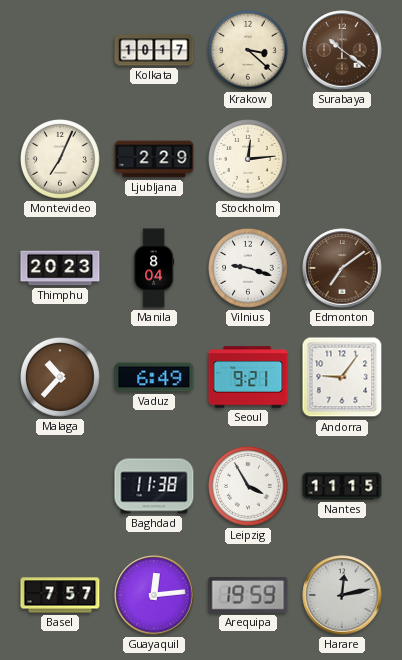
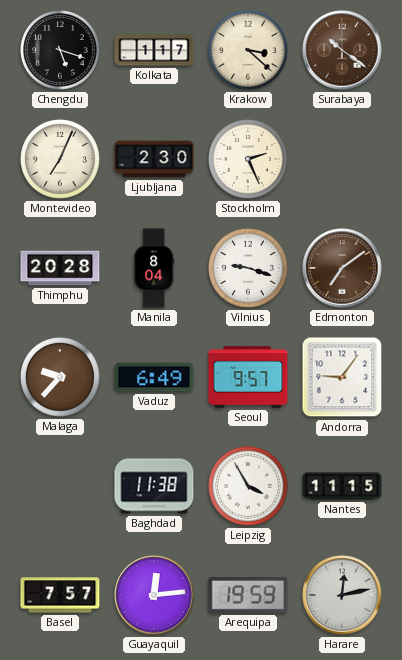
Chengdu: none -> 5:18 (61, 51)
Kolkata: 10:17 -> 1:17 (154, 50)
Ljubljana: 2:29 -> 2:30 (154, 159)
Stockholm: 12:14 -> 2:26 (249, 160)
Thimphu: 20:23 -> 20:28 (60, 268)
Malaga: 10:37 -> 9:37 (61, 378)
Seoul: 9:21 -> 9:57 (248, 377)
